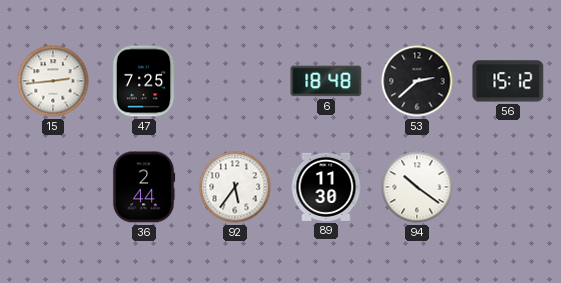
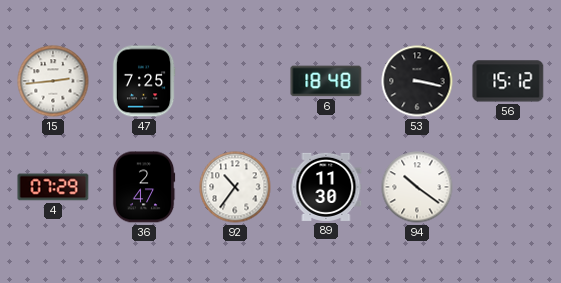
53: 2:38 -> 3:17 (417, 81)
4: none -> 07:29 (53, 187)
36: 2:44 -> 2:47 (144, 187)
92: 5:36 -> 10:36 (235, 187)
